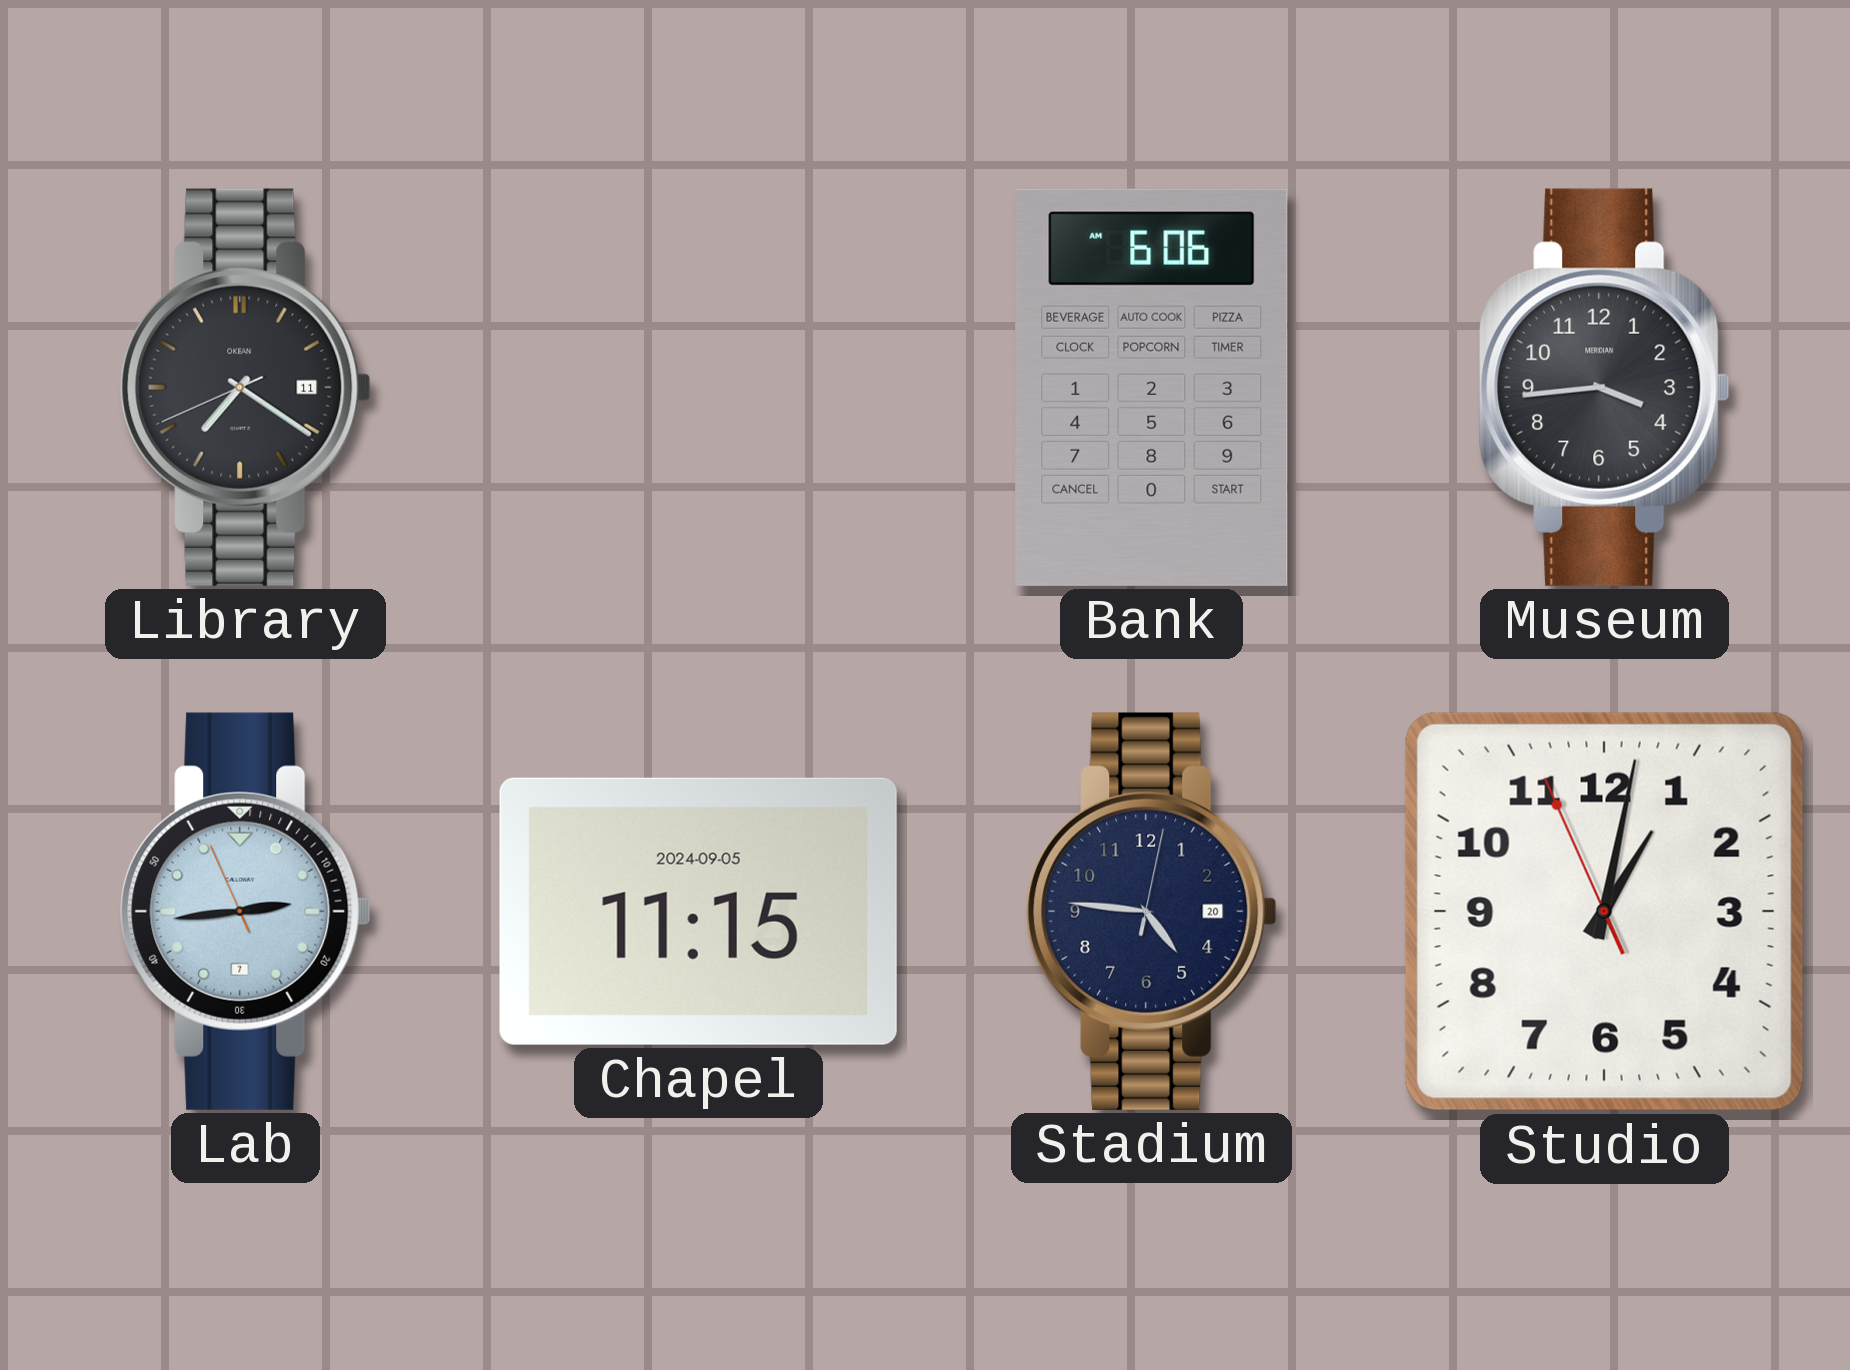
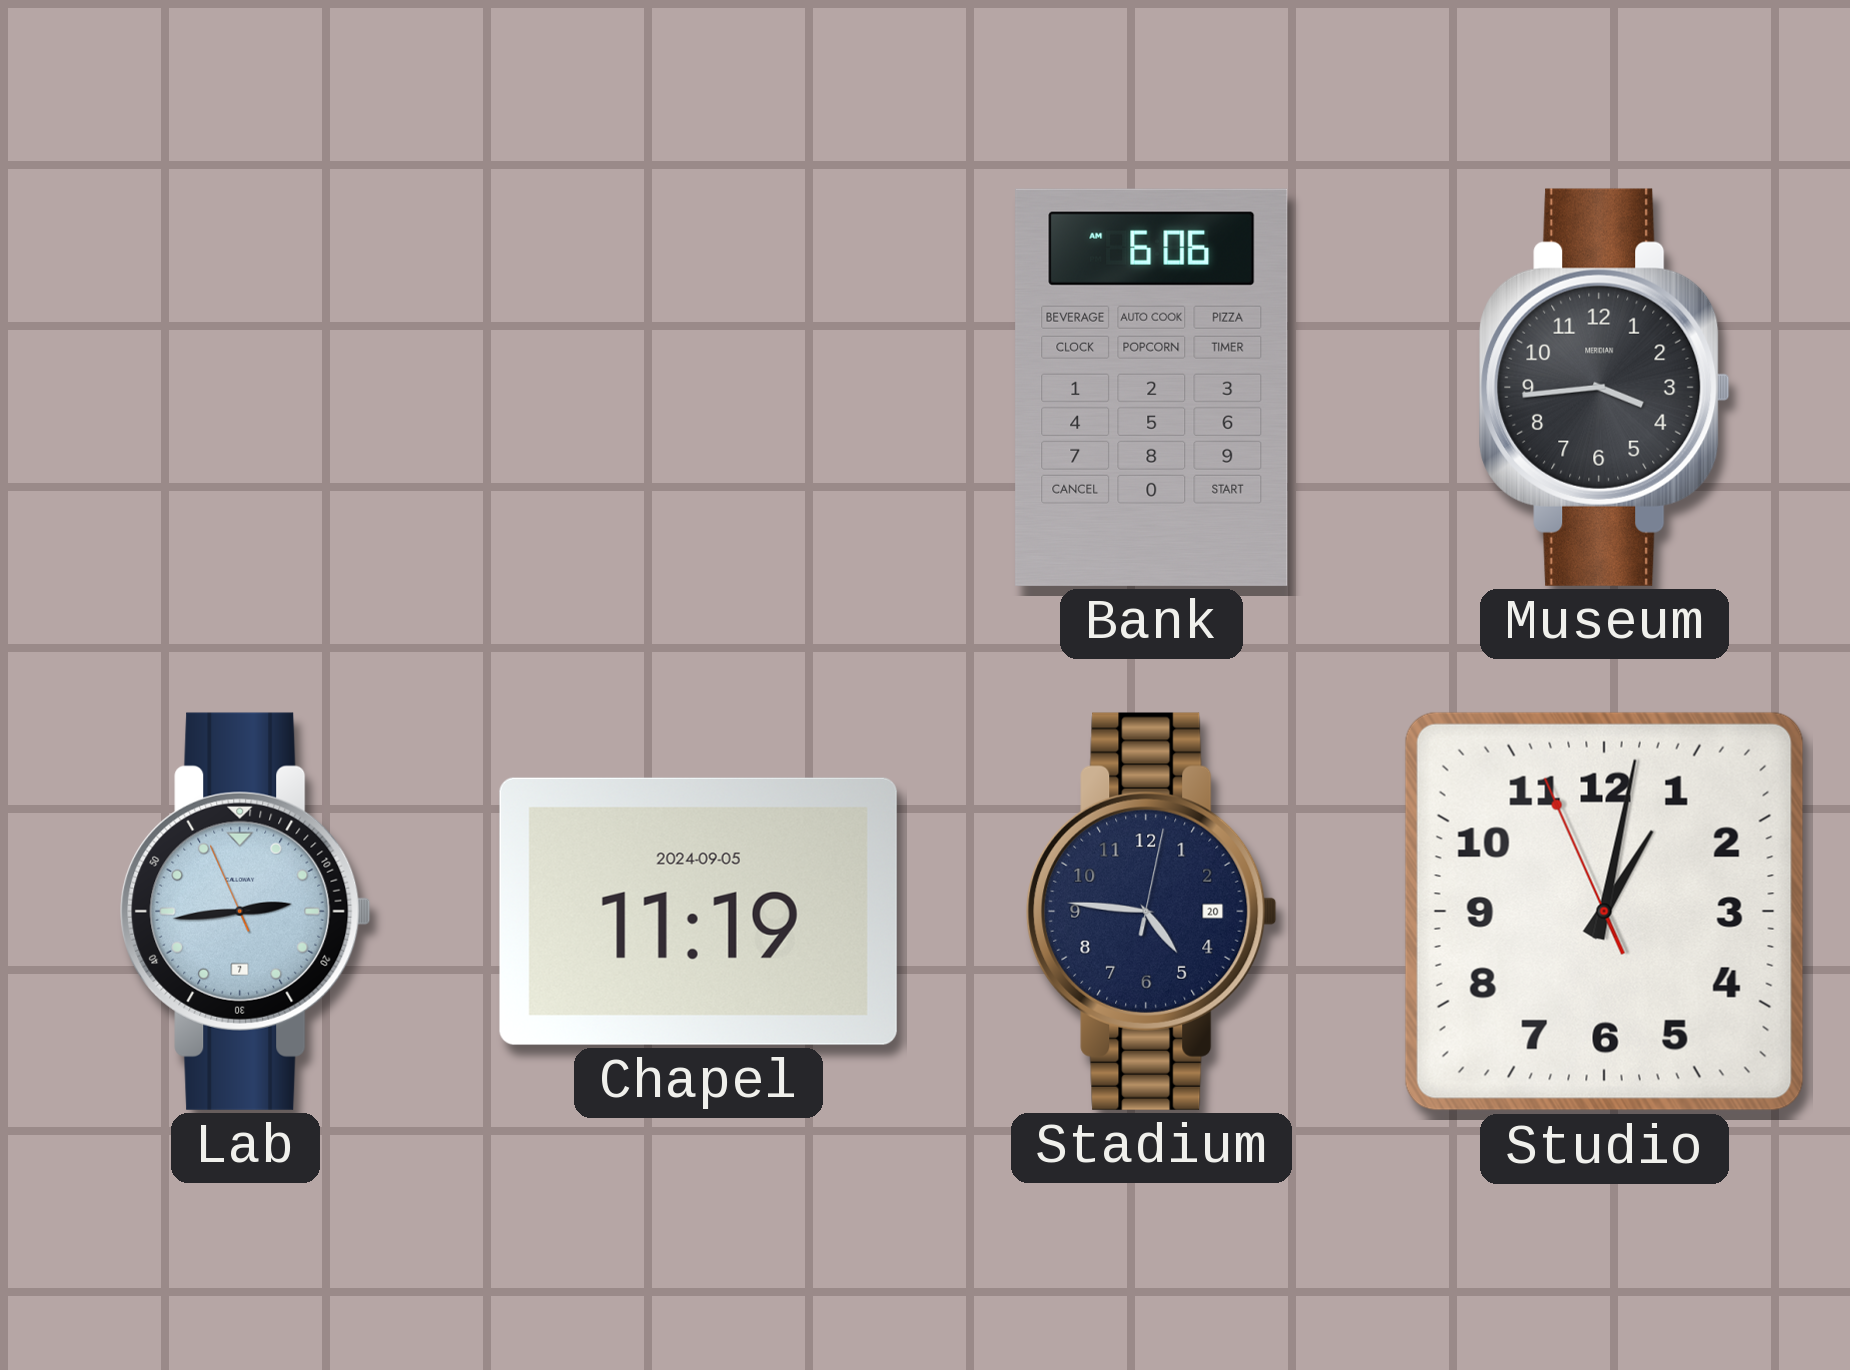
Library: 7:20 -> none (246, 387)
Chapel: 11:15 -> 11:19 (698, 911)
